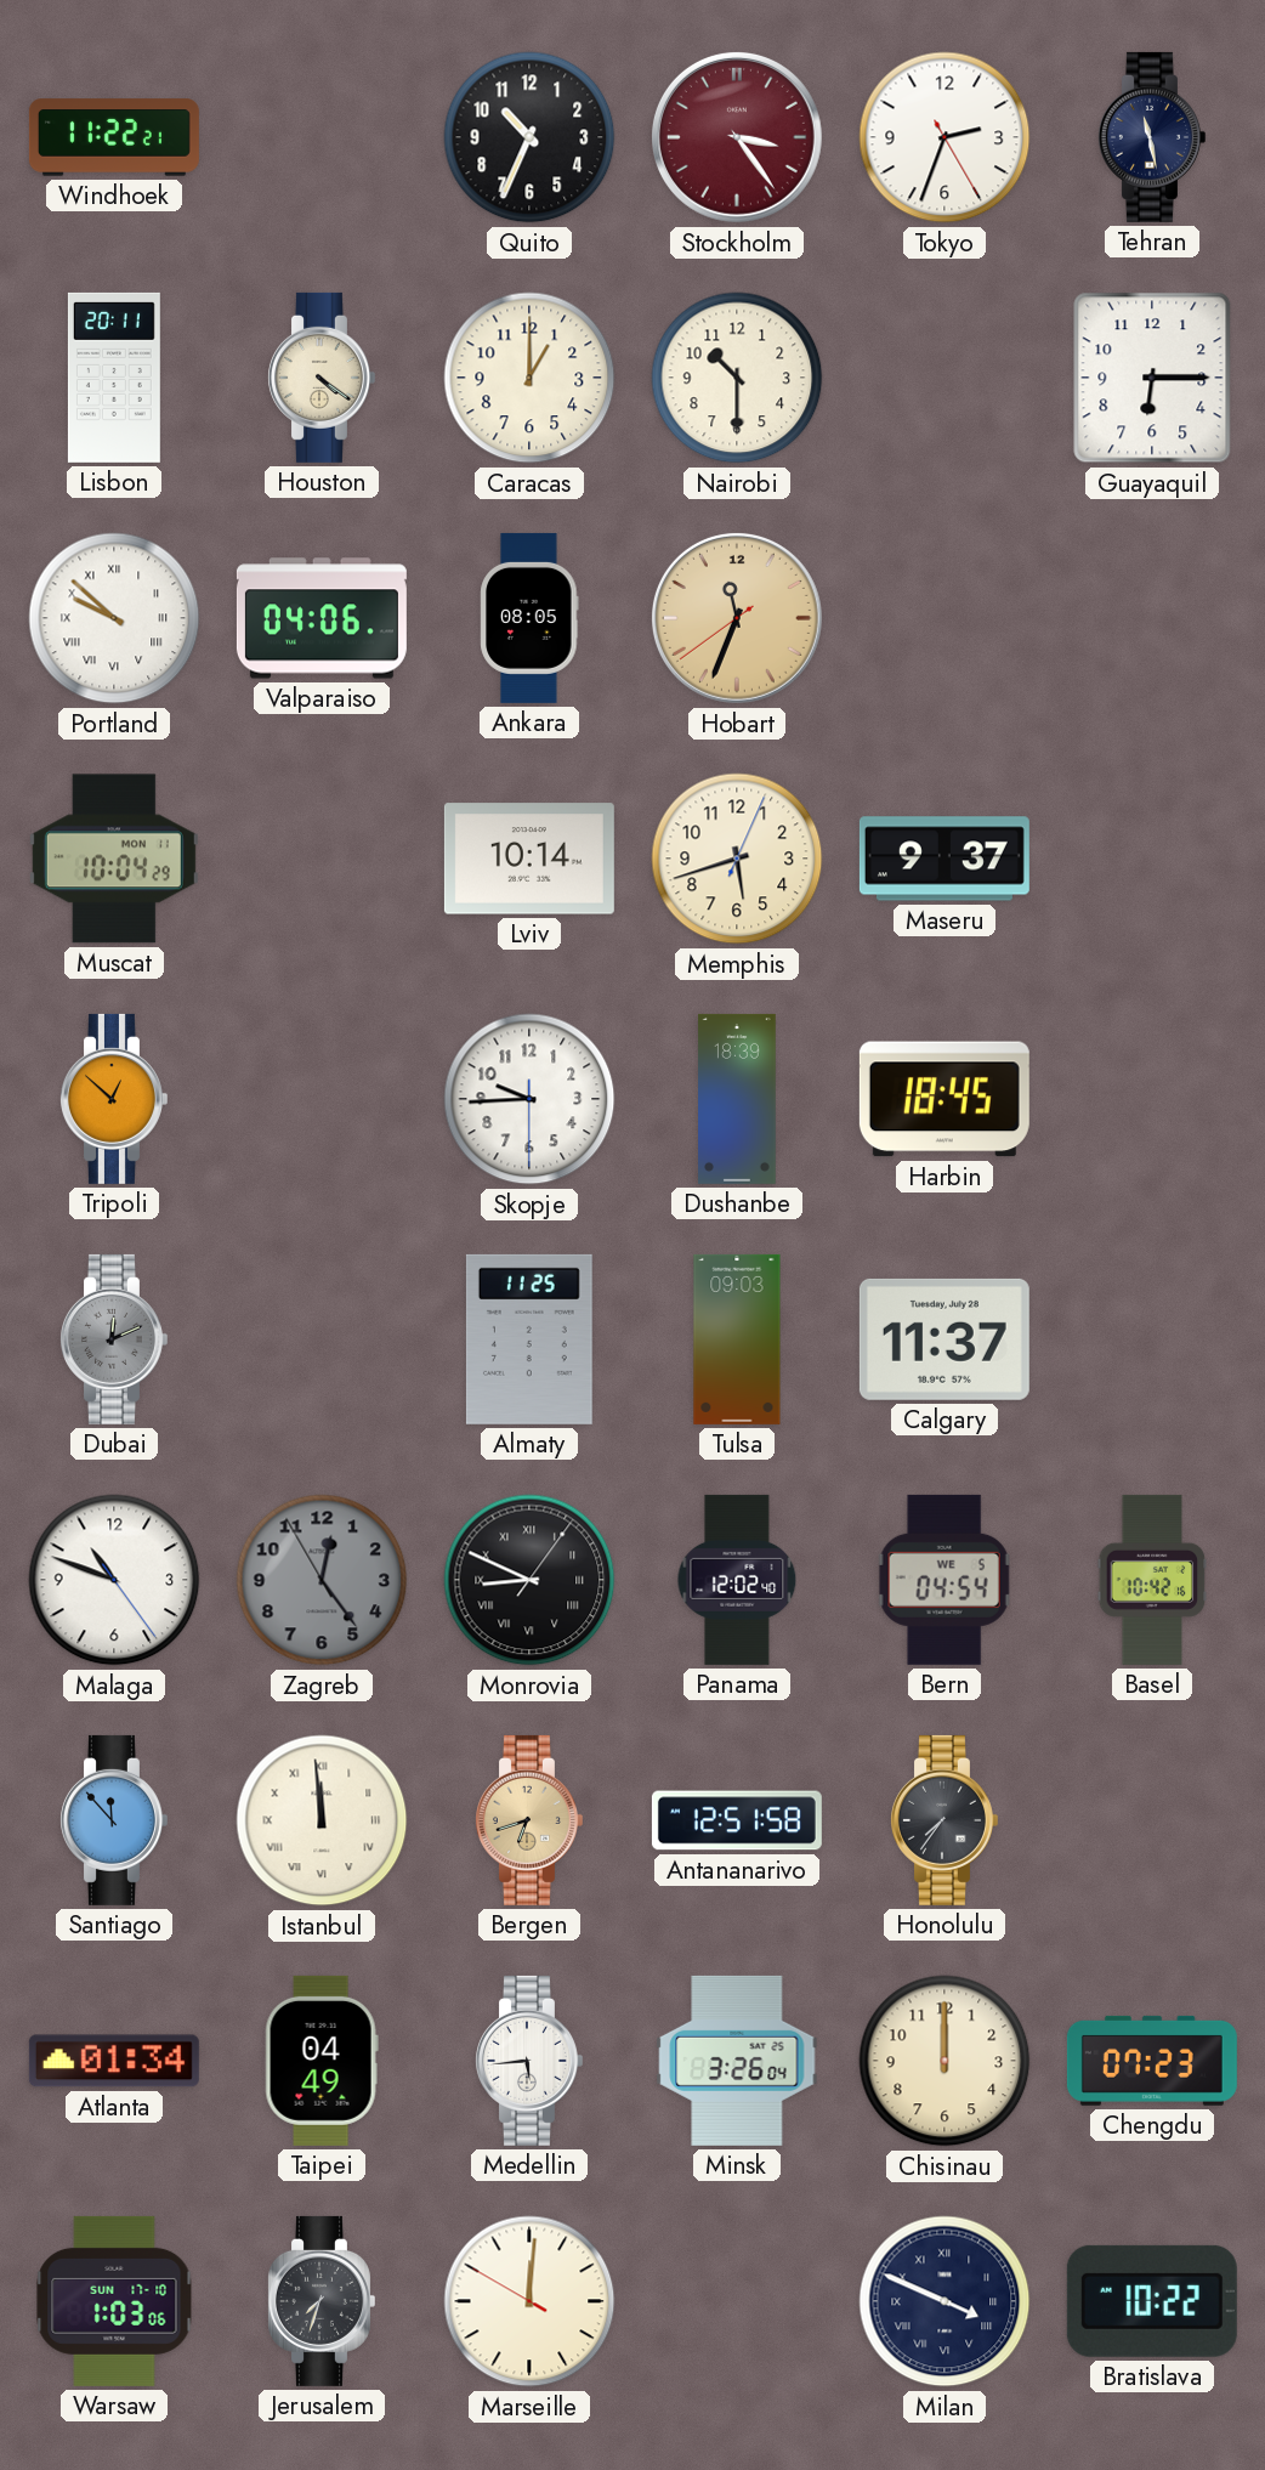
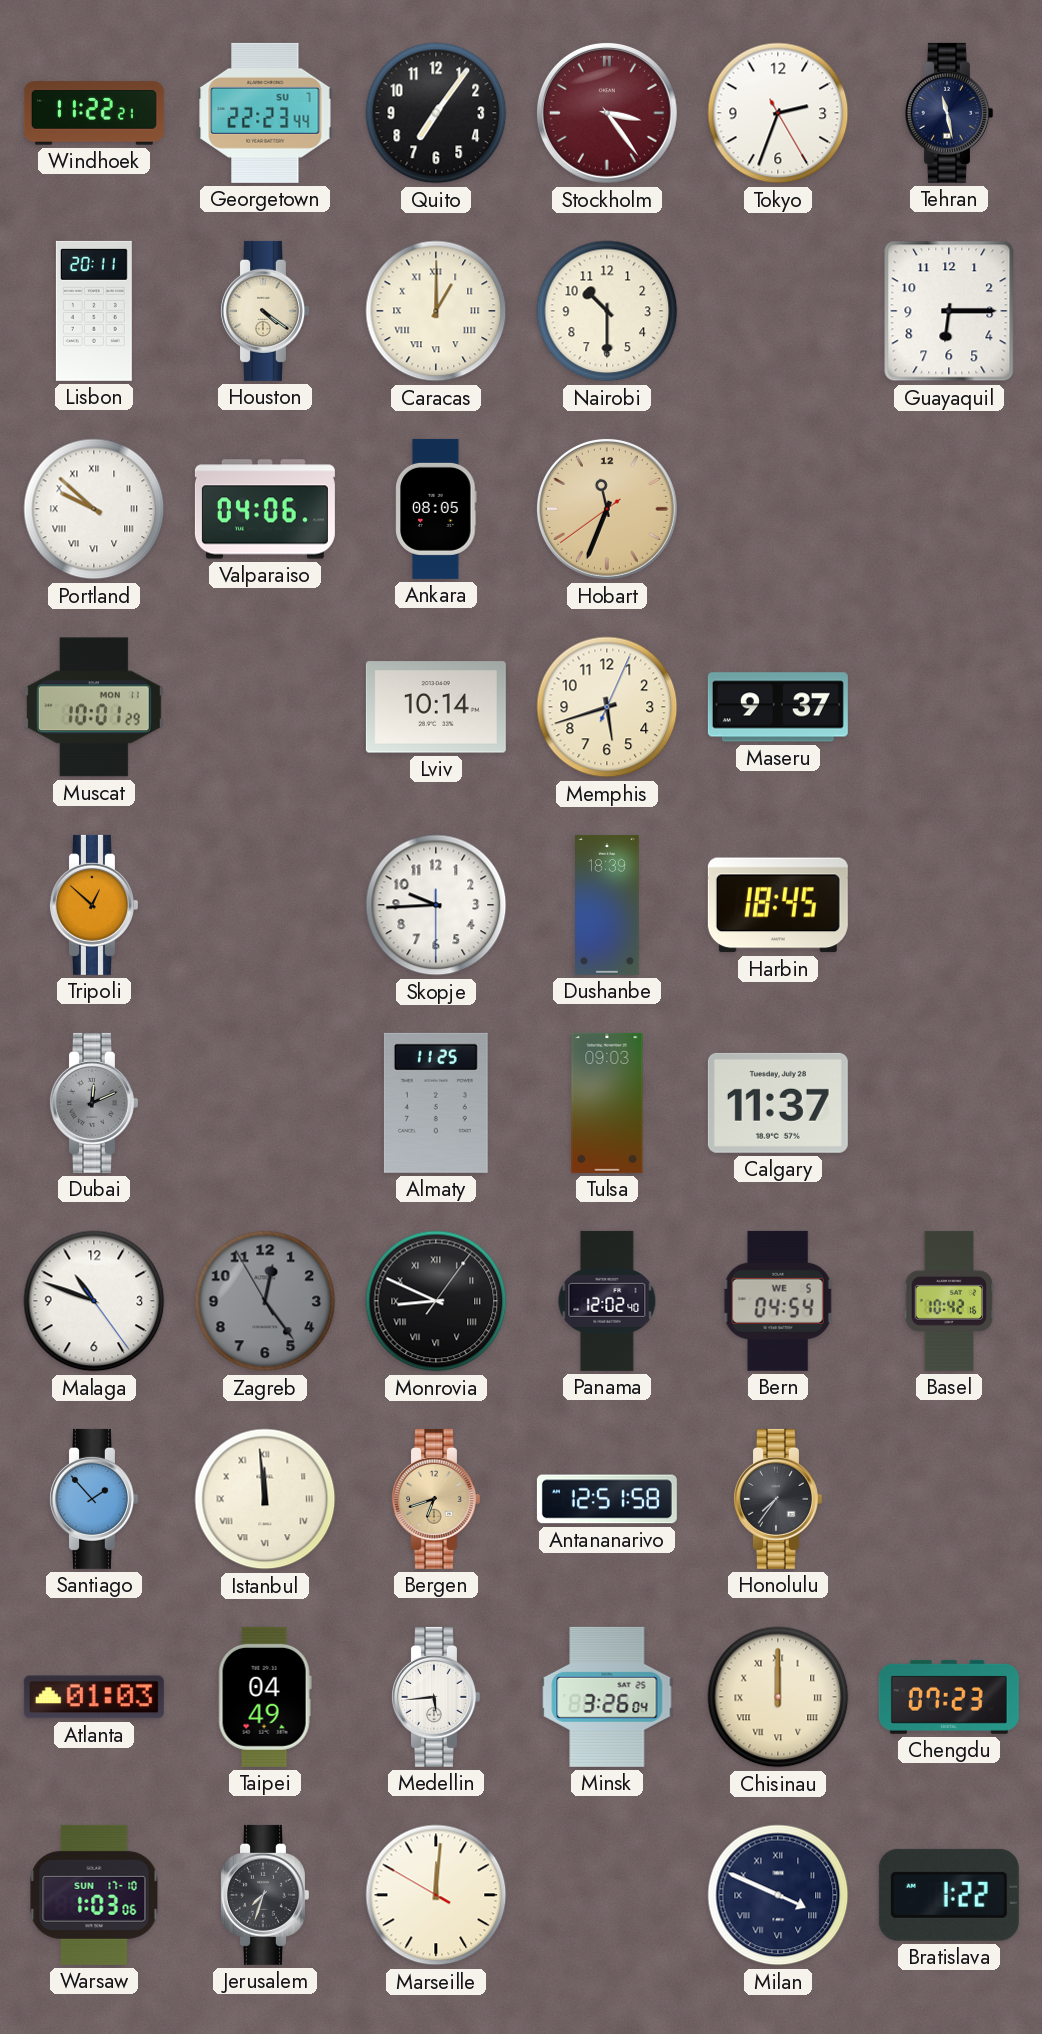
Georgetown: none -> 22:23 (265, 113)
Quito: 10:34 -> 7:06 (436, 113)
Caracas numerals: Arabic -> Roman (436, 311)
Muscat: 10:04 -> 10:01 (94, 707)
Santiago: 11:53 -> 1:53 (93, 1499)
Atlanta: 01:34 -> 01:03 (94, 1697)
Chisinau numerals: Arabic -> Roman (778, 1697)
Bratislava: 10:22 -> 1:22 (949, 1895)
